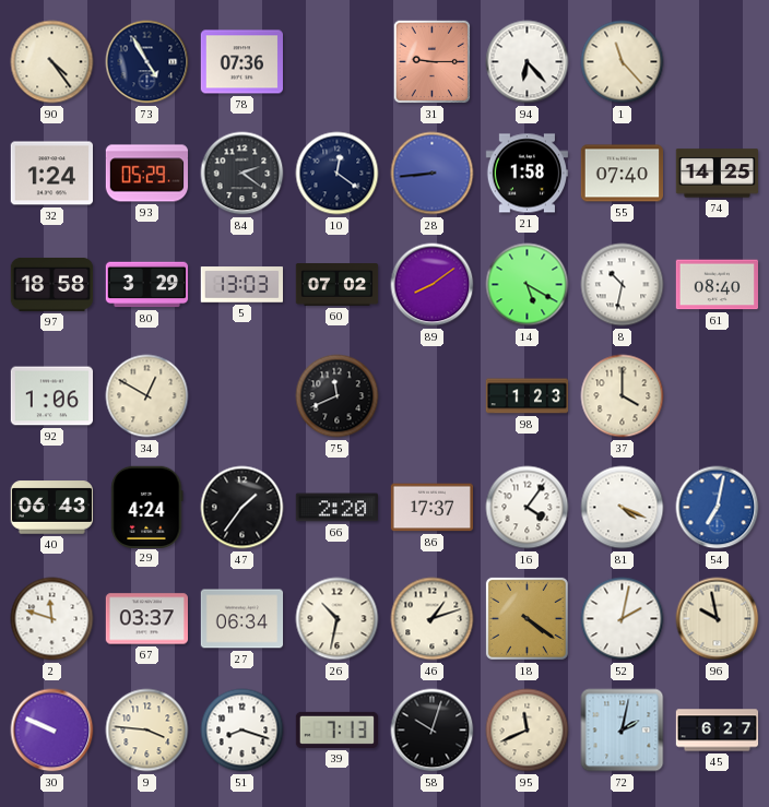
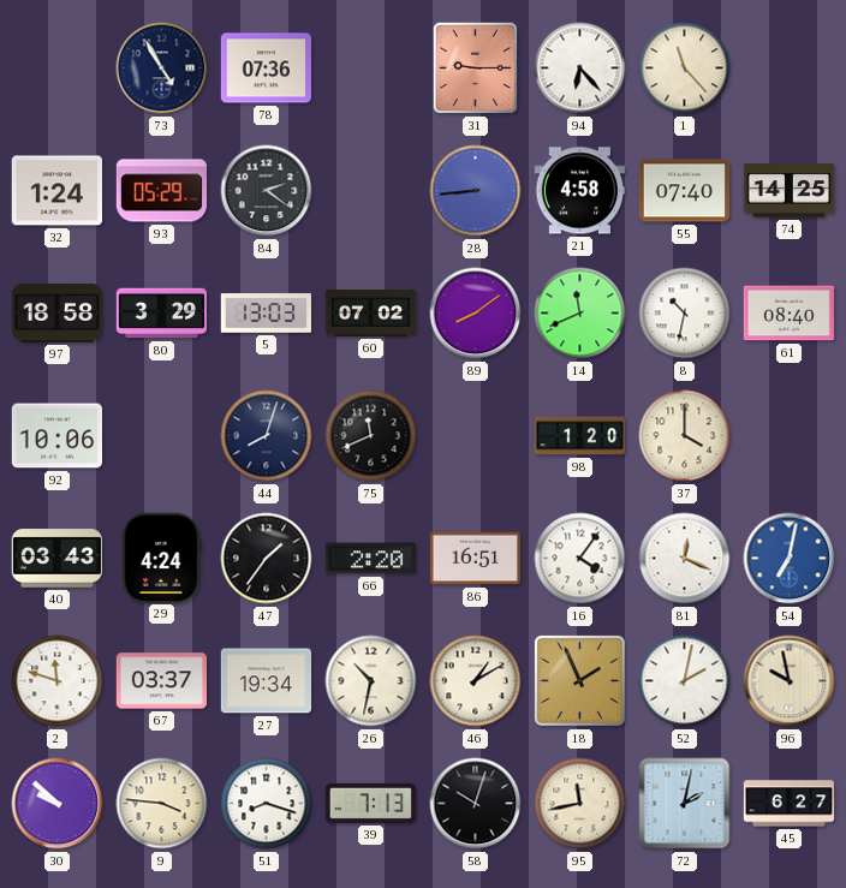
90: 4:24 -> none (52, 62)
10: 12:21 -> none (338, 174)
21: 1:58 -> 4:58 (579, 191)
14: 5:20 -> 11:41 (580, 314)
92: 1:06 -> 10:06 (58, 436)
34: 12:50 -> none (147, 396)
44: none -> 8:03 (267, 436)
98: 1:23 -> 1:20 (580, 436)
40: 06:43 -> 03:43 (56, 559)
86: 17:37 -> 16:51 (476, 559)
81: 4:19 -> 12:19 (685, 559)
27: 06:34 -> 19:34 (267, 681)
46: 1:12 -> 1:10 (476, 681)
18: 4:21 -> 1:56 (579, 680)
30: 9:49 -> 9:52 (58, 804)
95: 11:41 -> 11:43 (580, 804)
